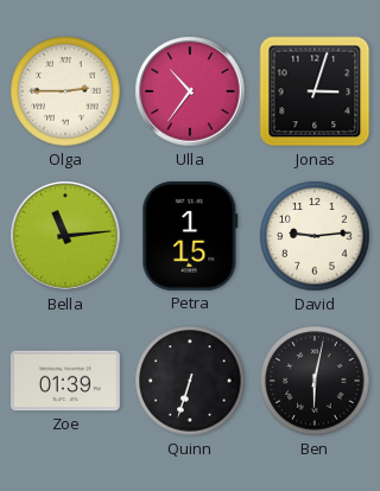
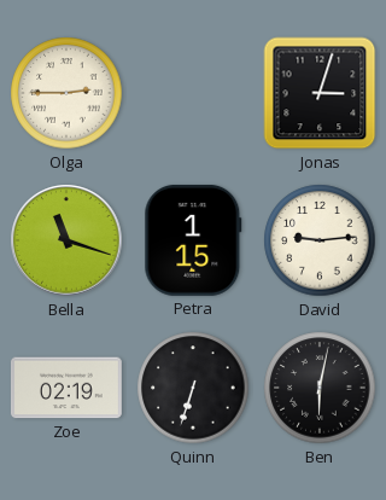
Ulla: 10:36 -> none (190, 91)
Bella: 11:14 -> 11:18 (66, 240)
Zoe: 01:39 -> 02:19 (66, 388)
